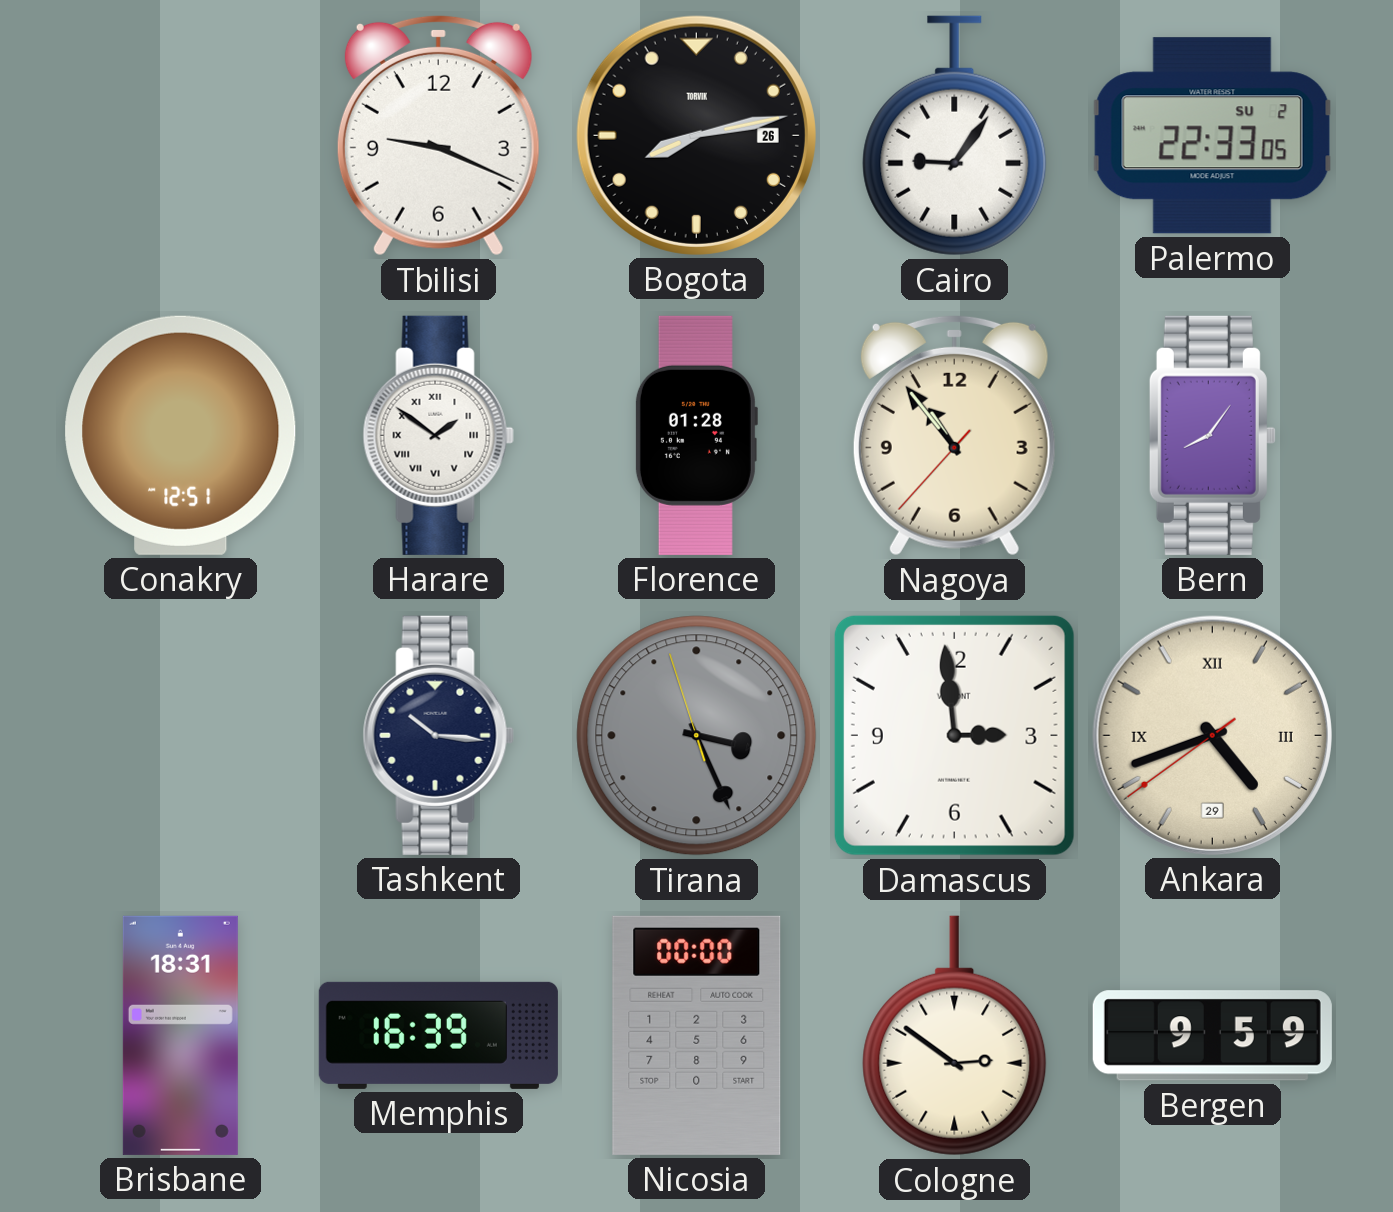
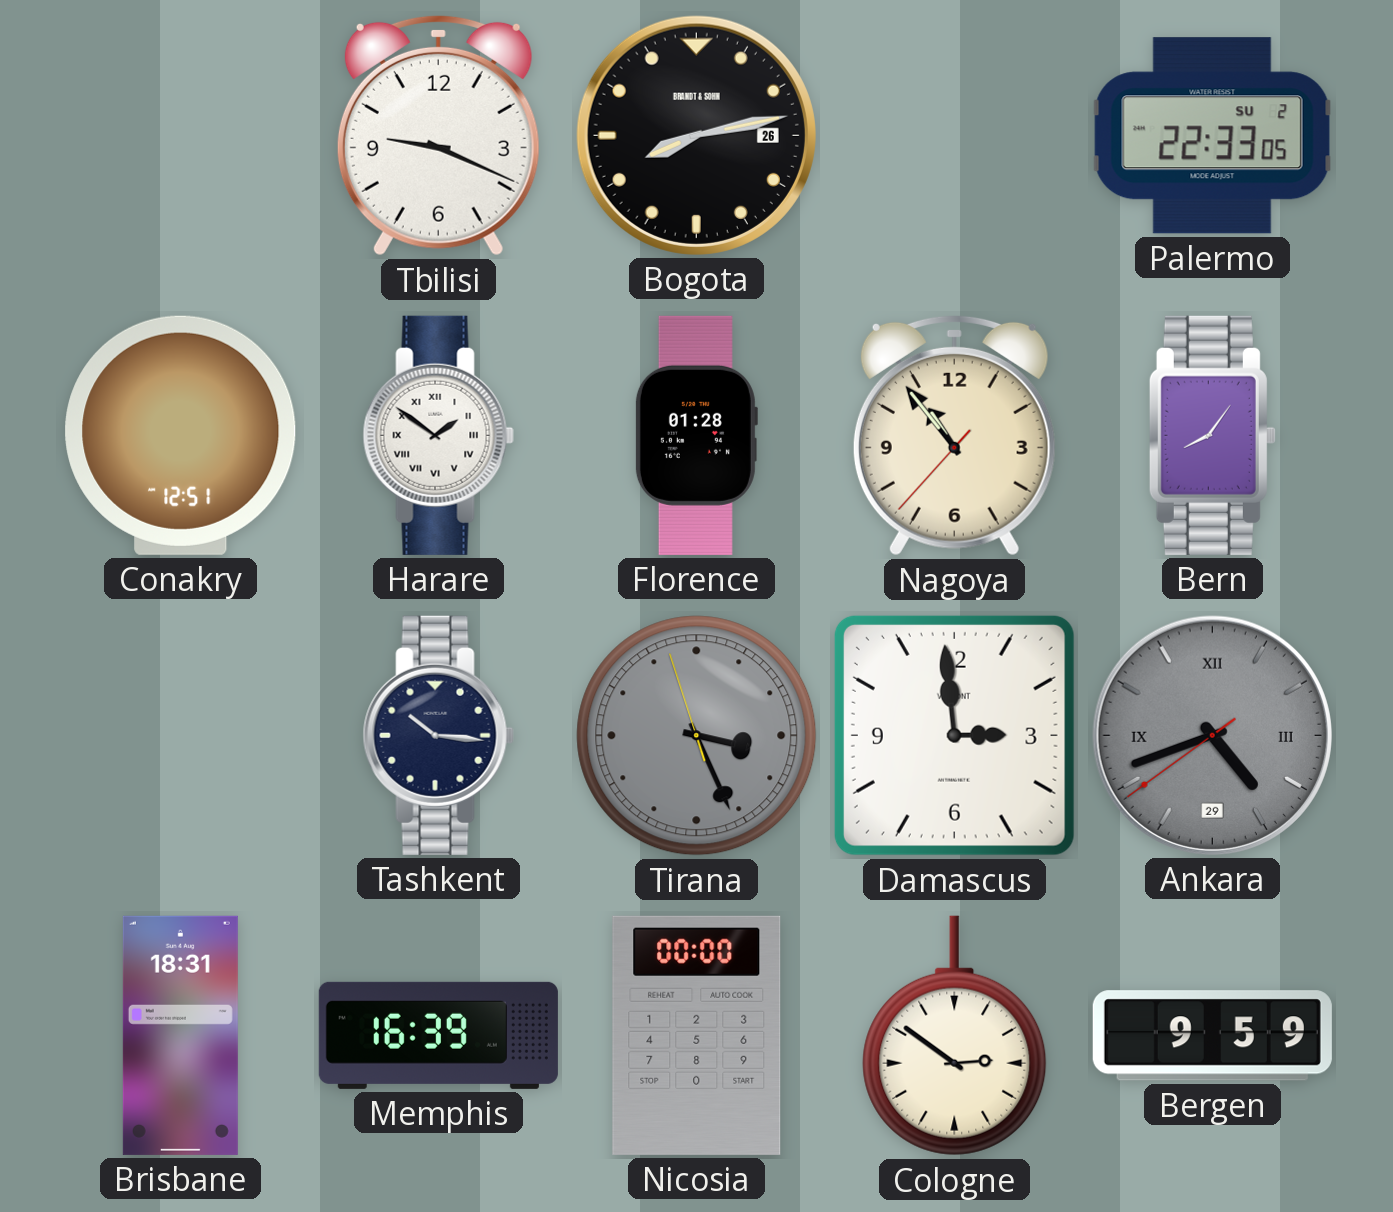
Bogota brand: TORVIK -> BRANDT & SOHN (696, 135)
Cairo: 9:06 -> none (955, 136)
Ankara dial: cream -> grey (1212, 735)
